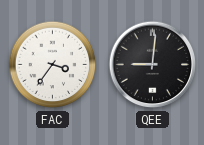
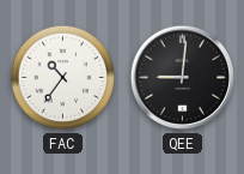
FAC: 3:36 -> 10:36 (63, 78)
